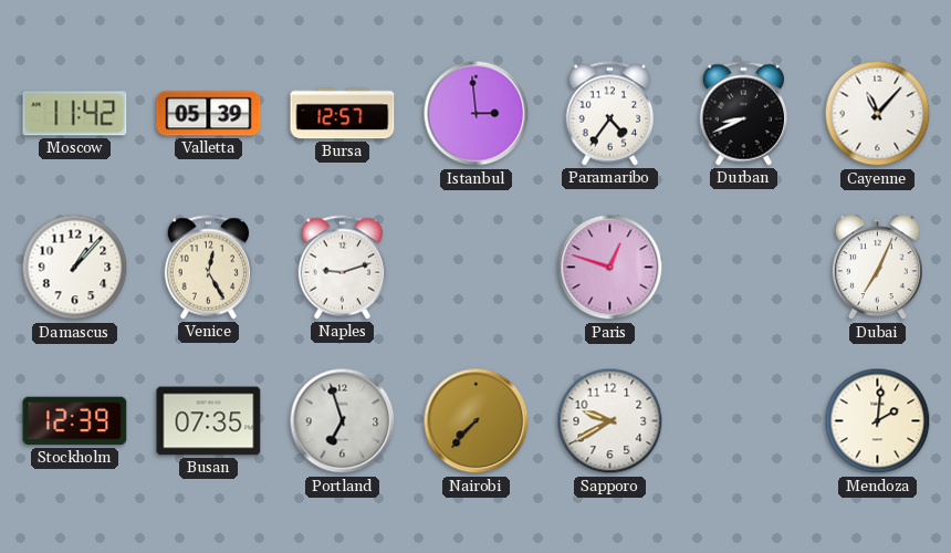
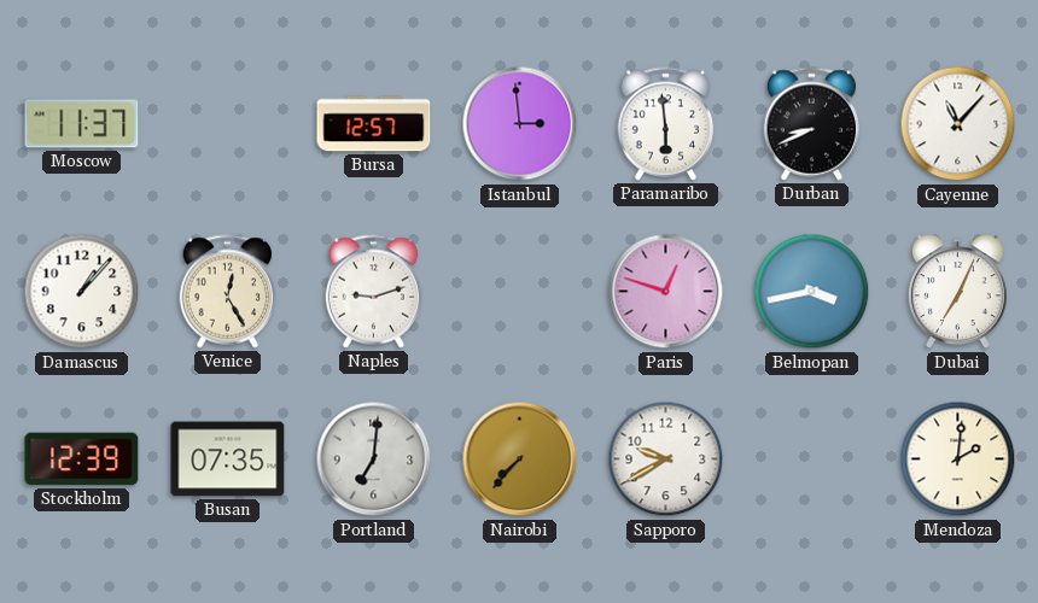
Moscow: 11:42 -> 11:37 (82, 124)
Valletta: 05:39 -> none (209, 114)
Paramaribo: 4:36 -> 5:59 (666, 124)
Belmopan: none -> 3:43 (812, 292)
Portland: 6:57 -> 7:01 (374, 459)
